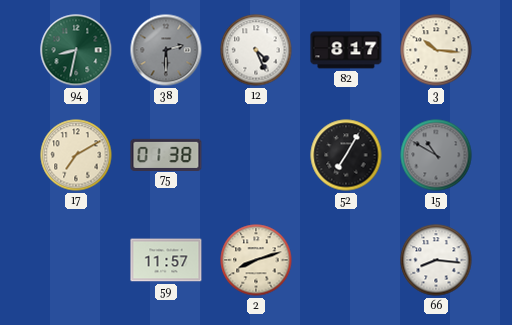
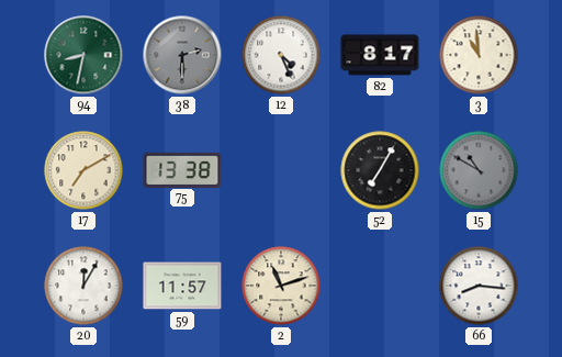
3: 10:16 -> 10:59 (479, 55)
75: 01:38 -> 13:38 (182, 169)
20: none -> 12:05 (83, 286)
2: 8:12 -> 11:12 (281, 286)
